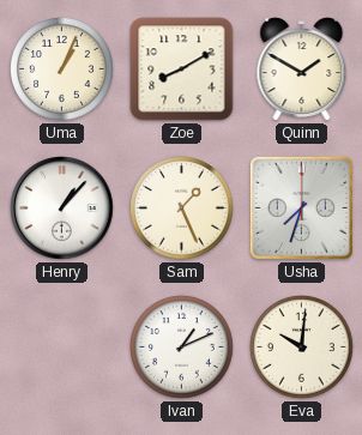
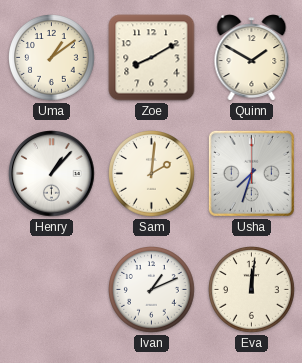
Uma: 1:04 -> 1:09 (52, 58)
Sam: 1:26 -> 2:01 (152, 174)
Eva: 10:01 -> 12:01 (252, 290)
